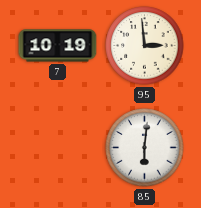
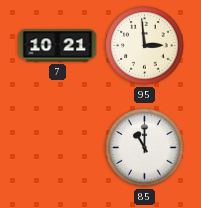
7: 10:19 -> 10:21 (58, 46)
85: 6:01 -> 11:00 (145, 148)
